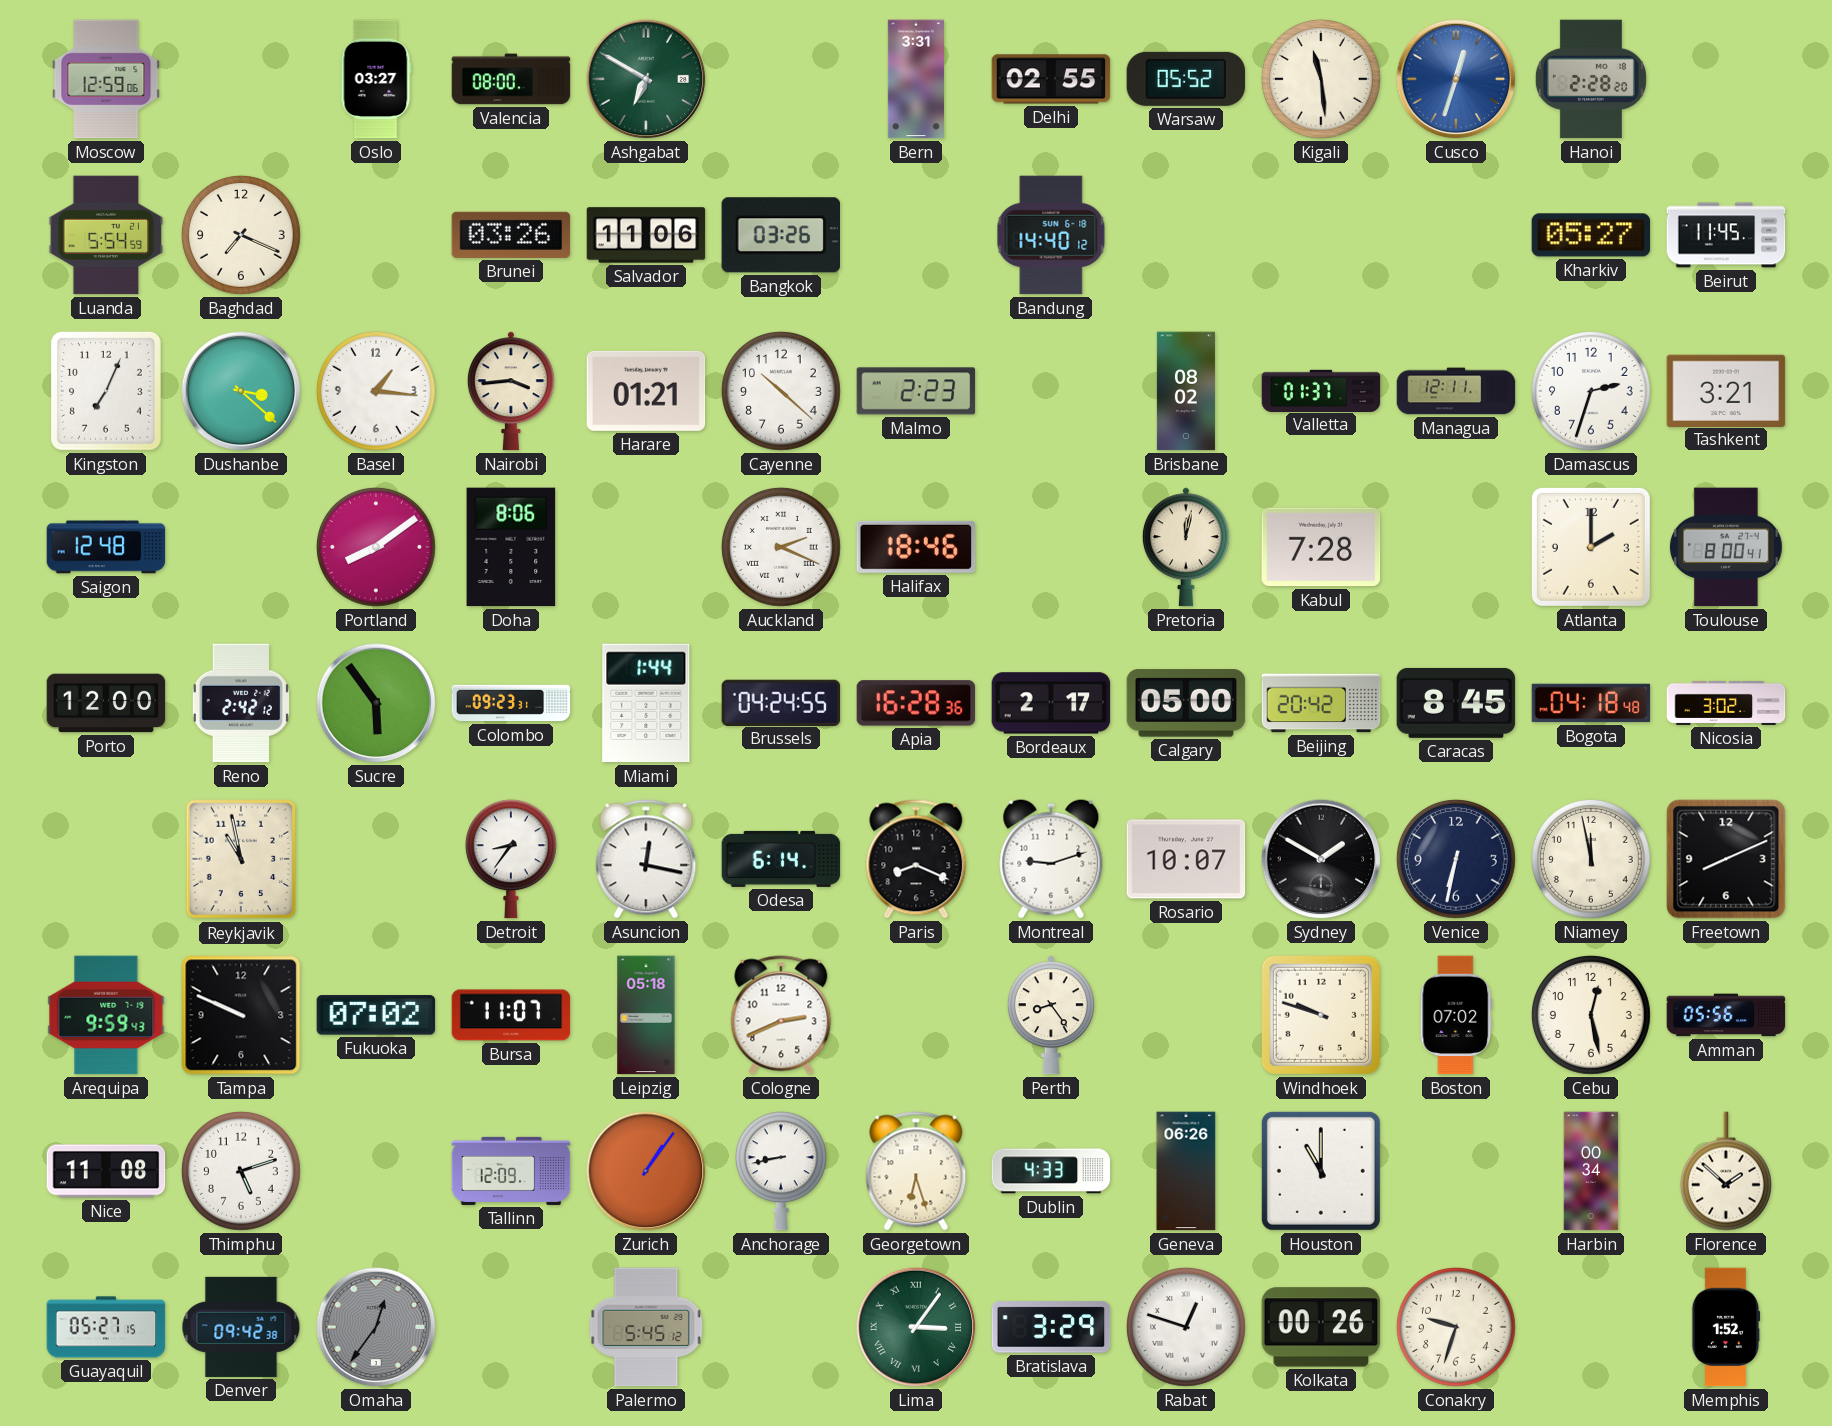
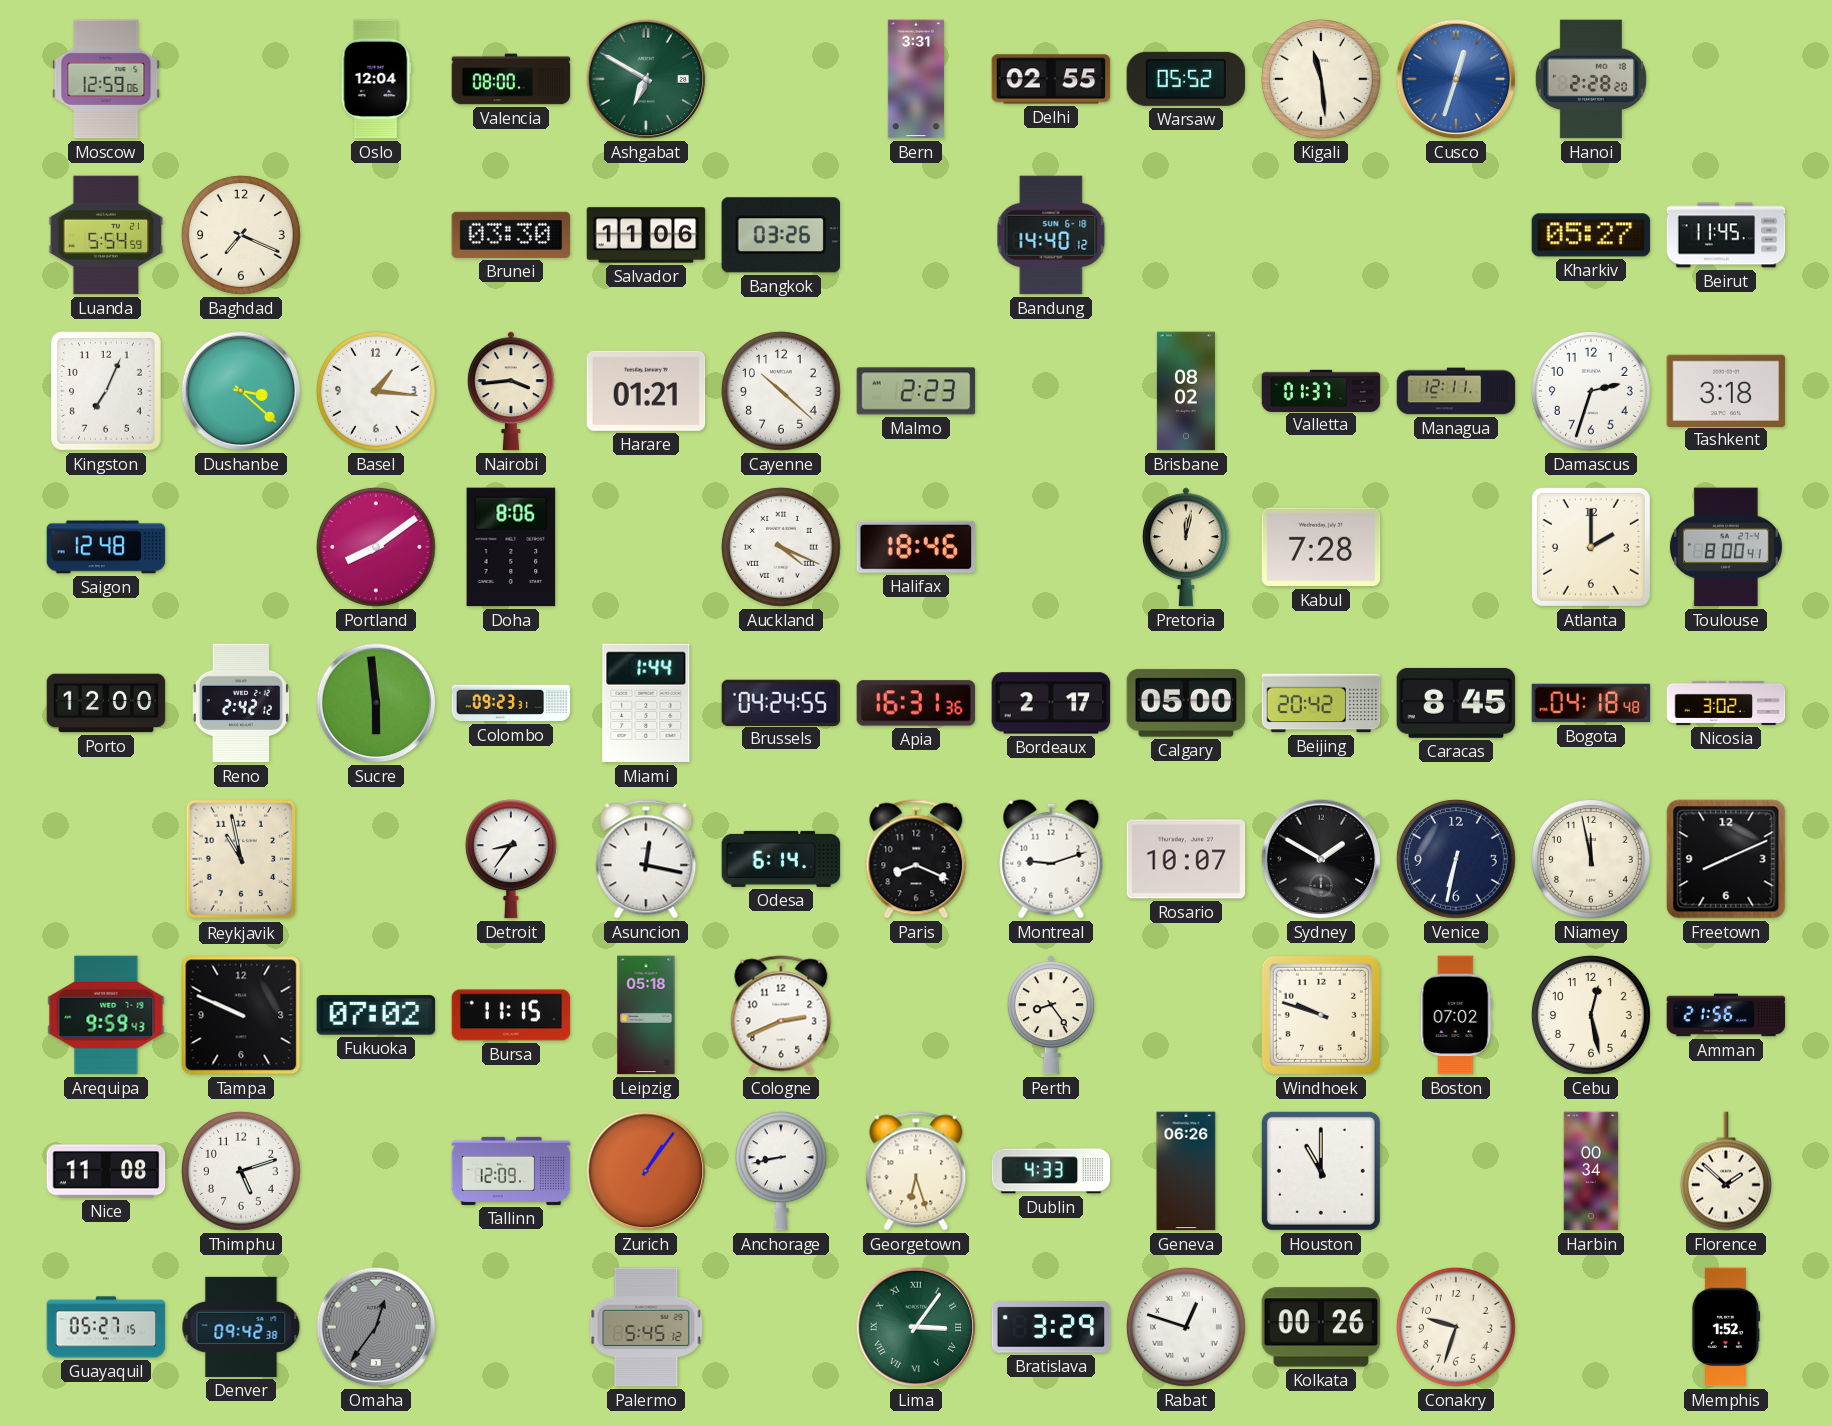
Oslo: 03:27 -> 12:04 (376, 79)
Brunei: 03:26 -> 03:30 (511, 235)
Tashkent: 3:21 -> 3:18 (1726, 390)
Auckland: 2:19 -> 4:19 (782, 547)
Sucre: 5:54 -> 5:59 (376, 703)
Apia: 16:28 -> 16:31 (916, 703)
Bursa: 11:07 -> 11:15 (511, 1015)
Amman: 05:56 -> 21:56 (1726, 1015)
